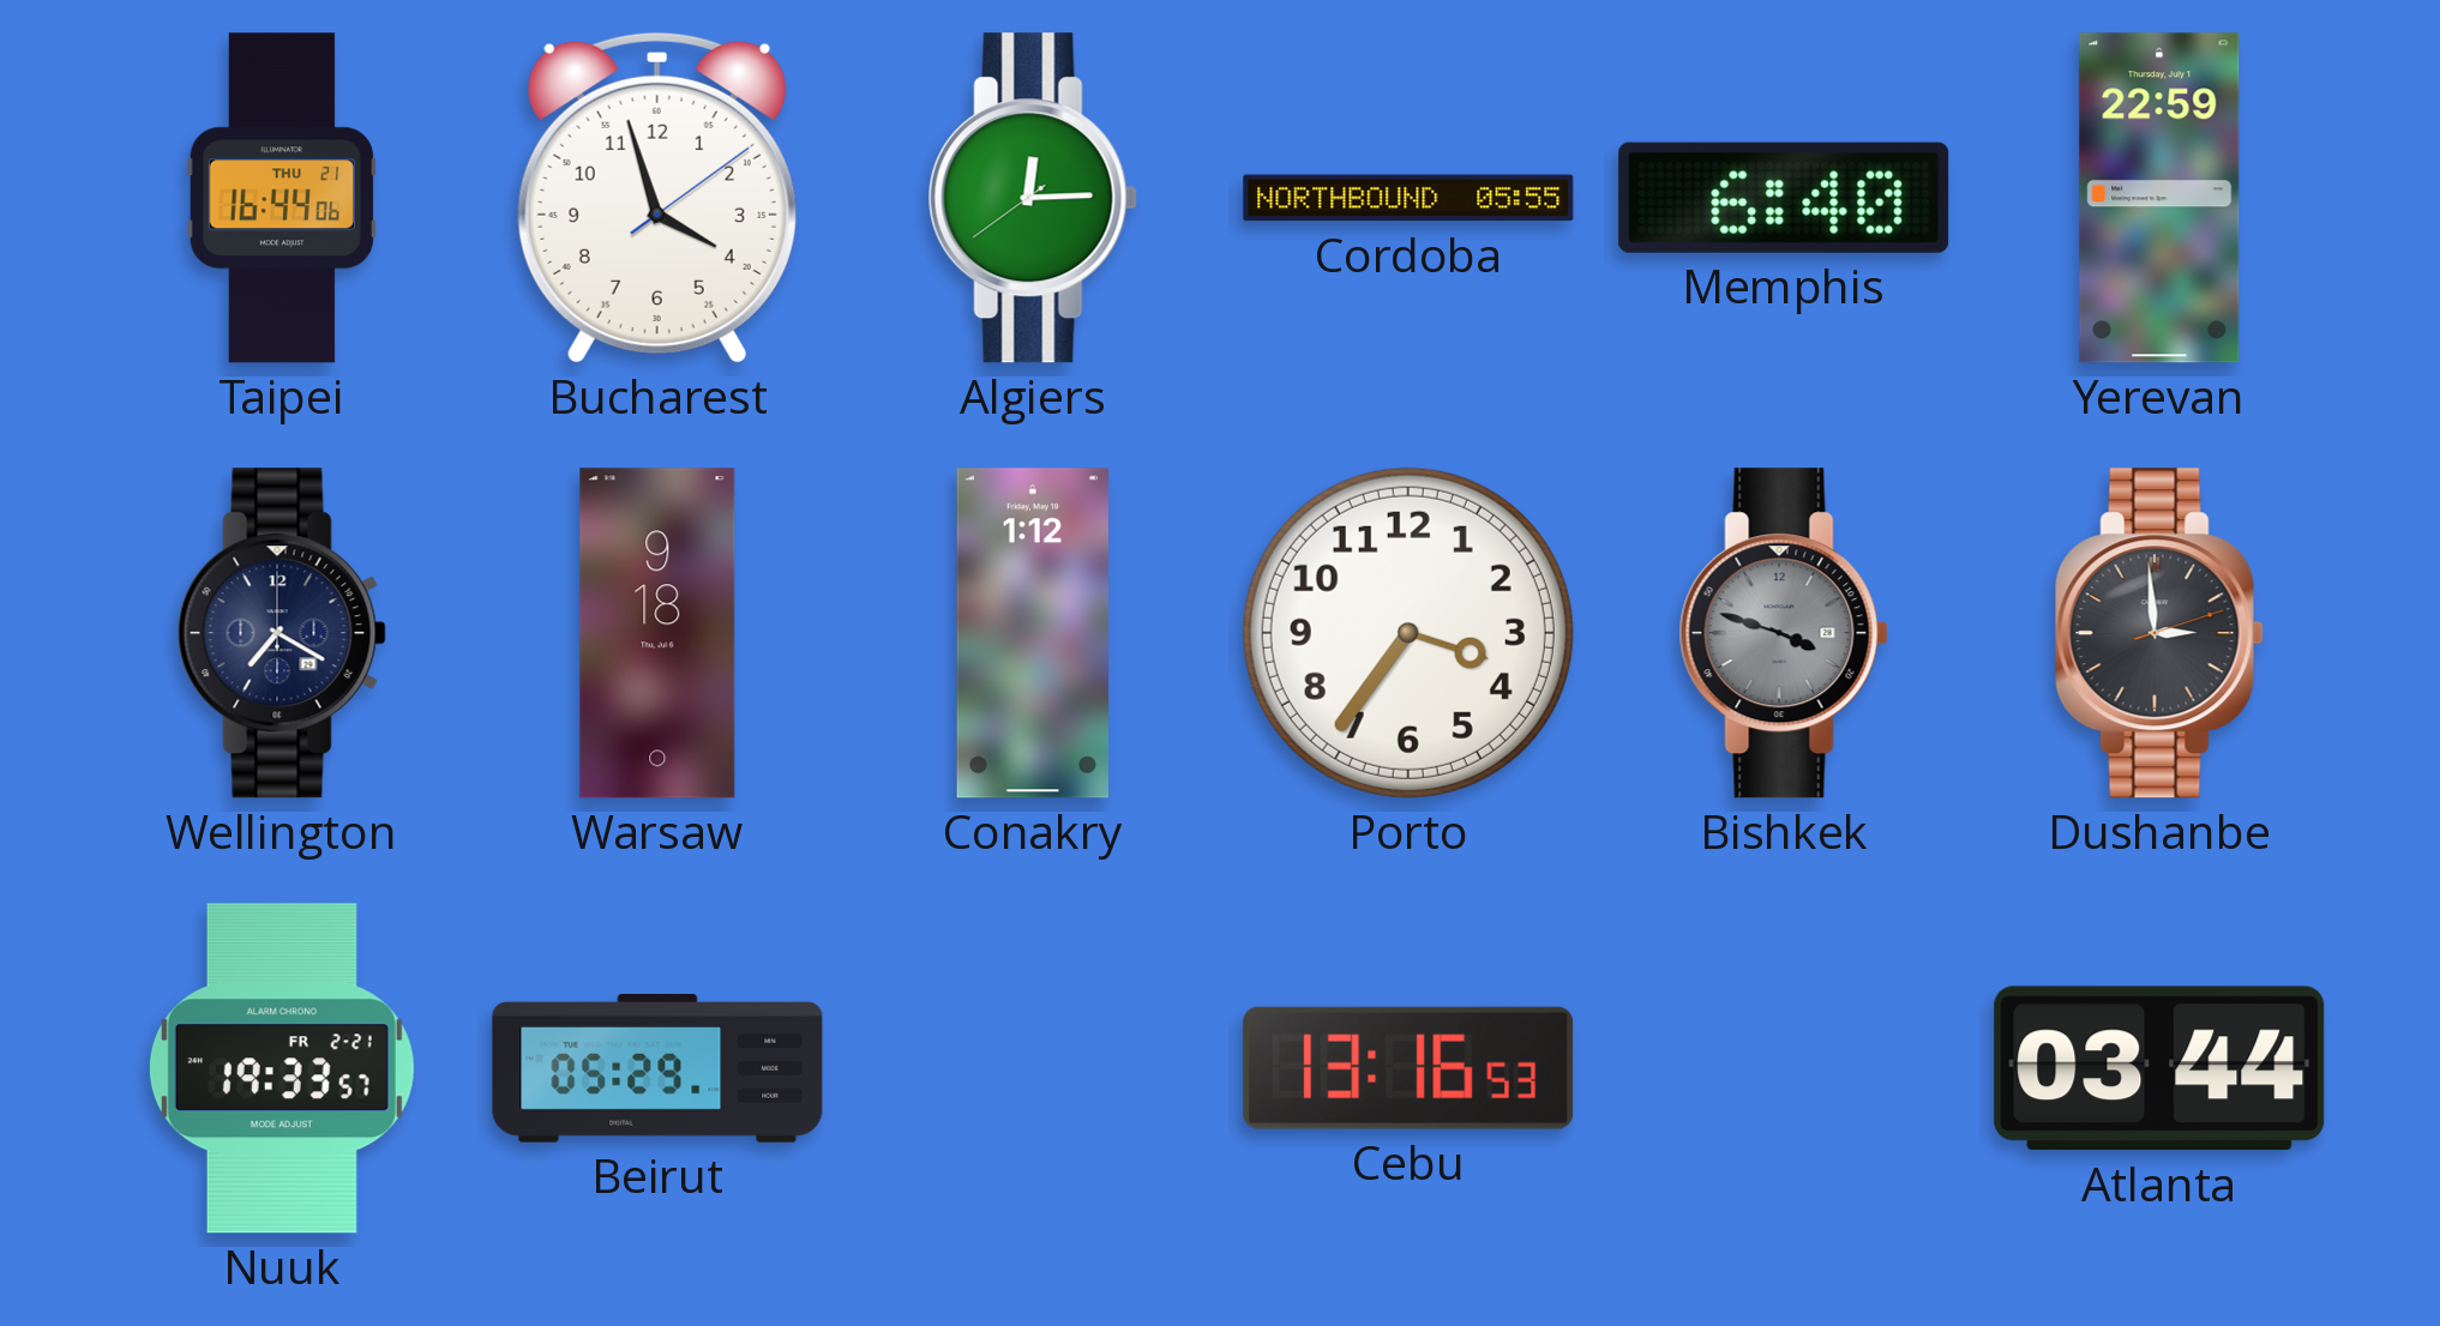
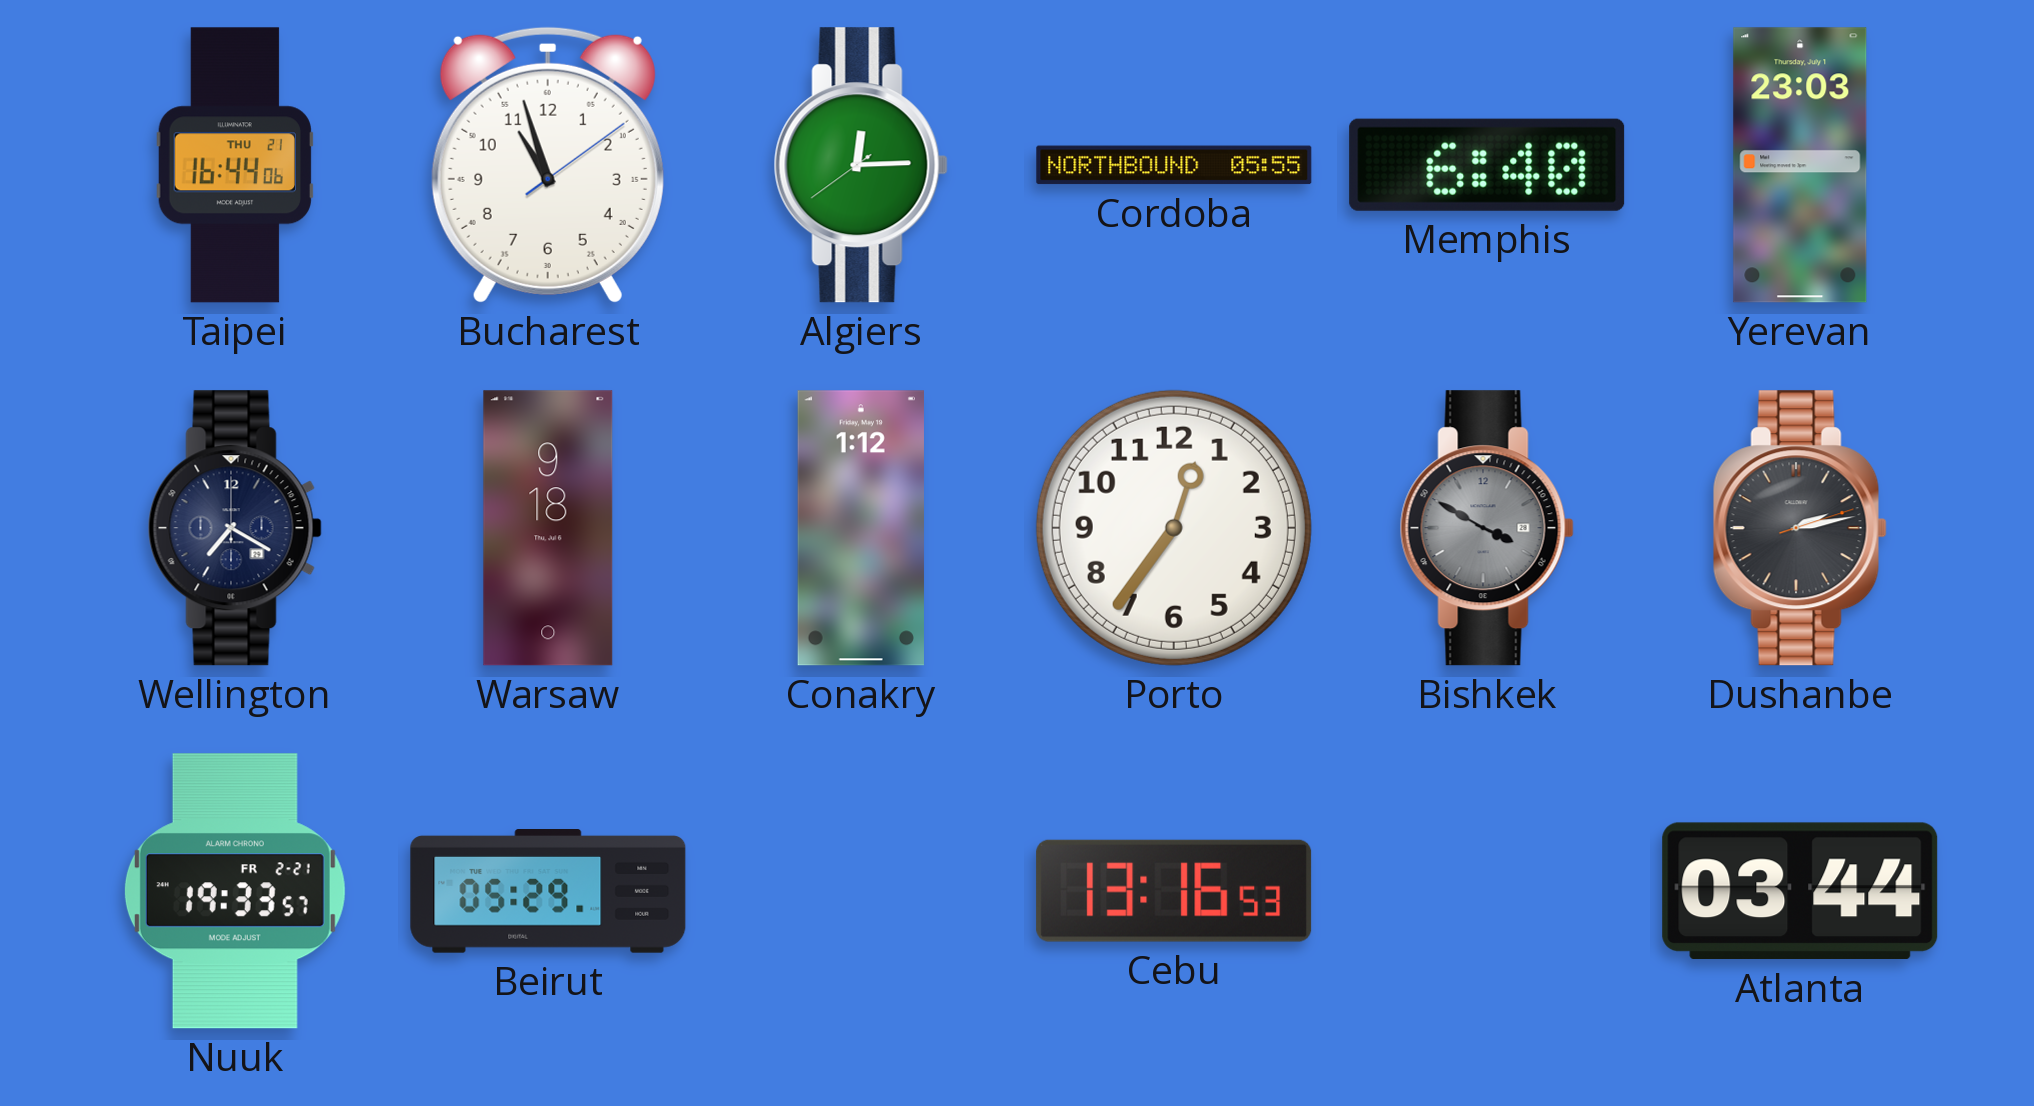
Bucharest: 3:57 -> 10:57 (548, 165)
Yerevan: 22:59 -> 23:03 (1800, 165)
Porto: 3:36 -> 12:36 (1174, 528)
Bishkek: 3:48 -> 3:50 (1487, 528)
Dushanbe: 2:59 -> 2:13 (1800, 528)
